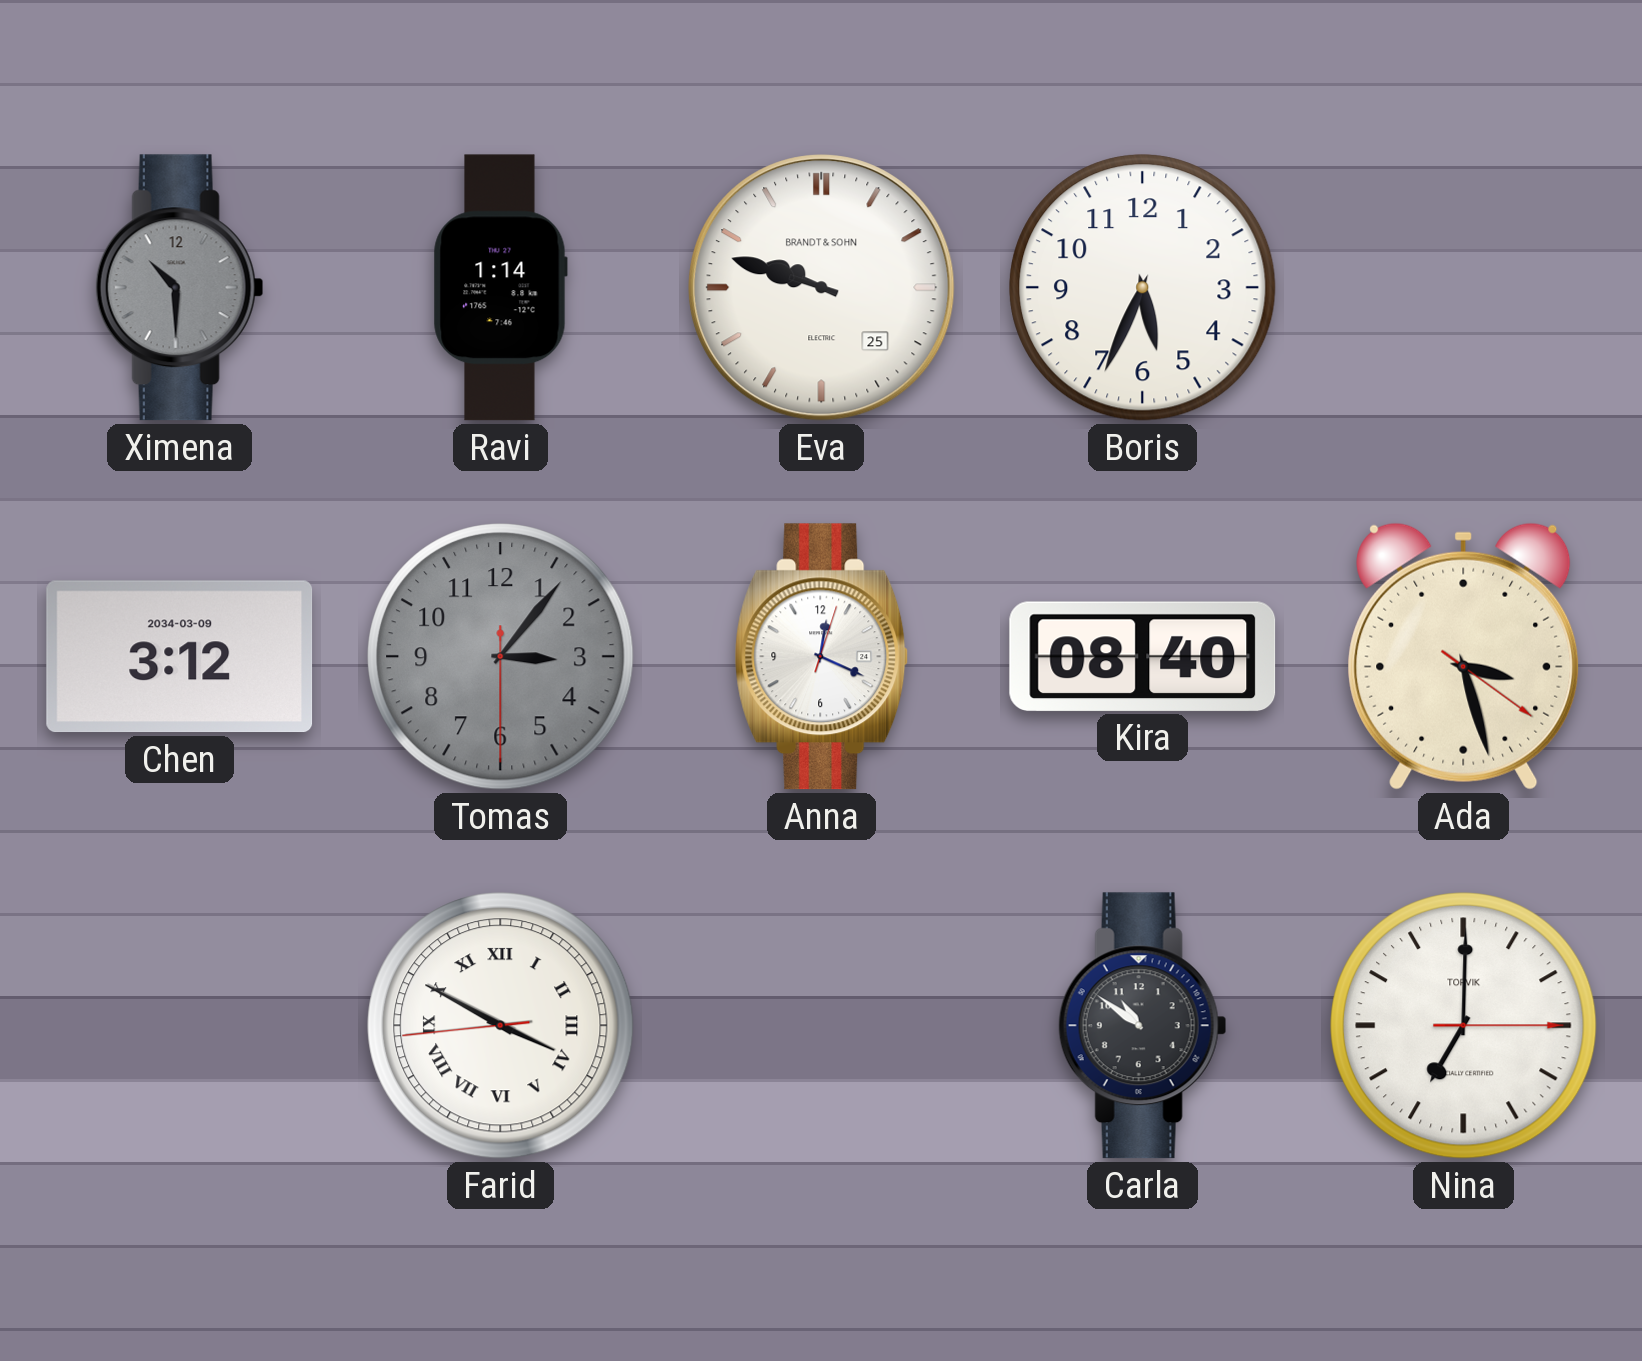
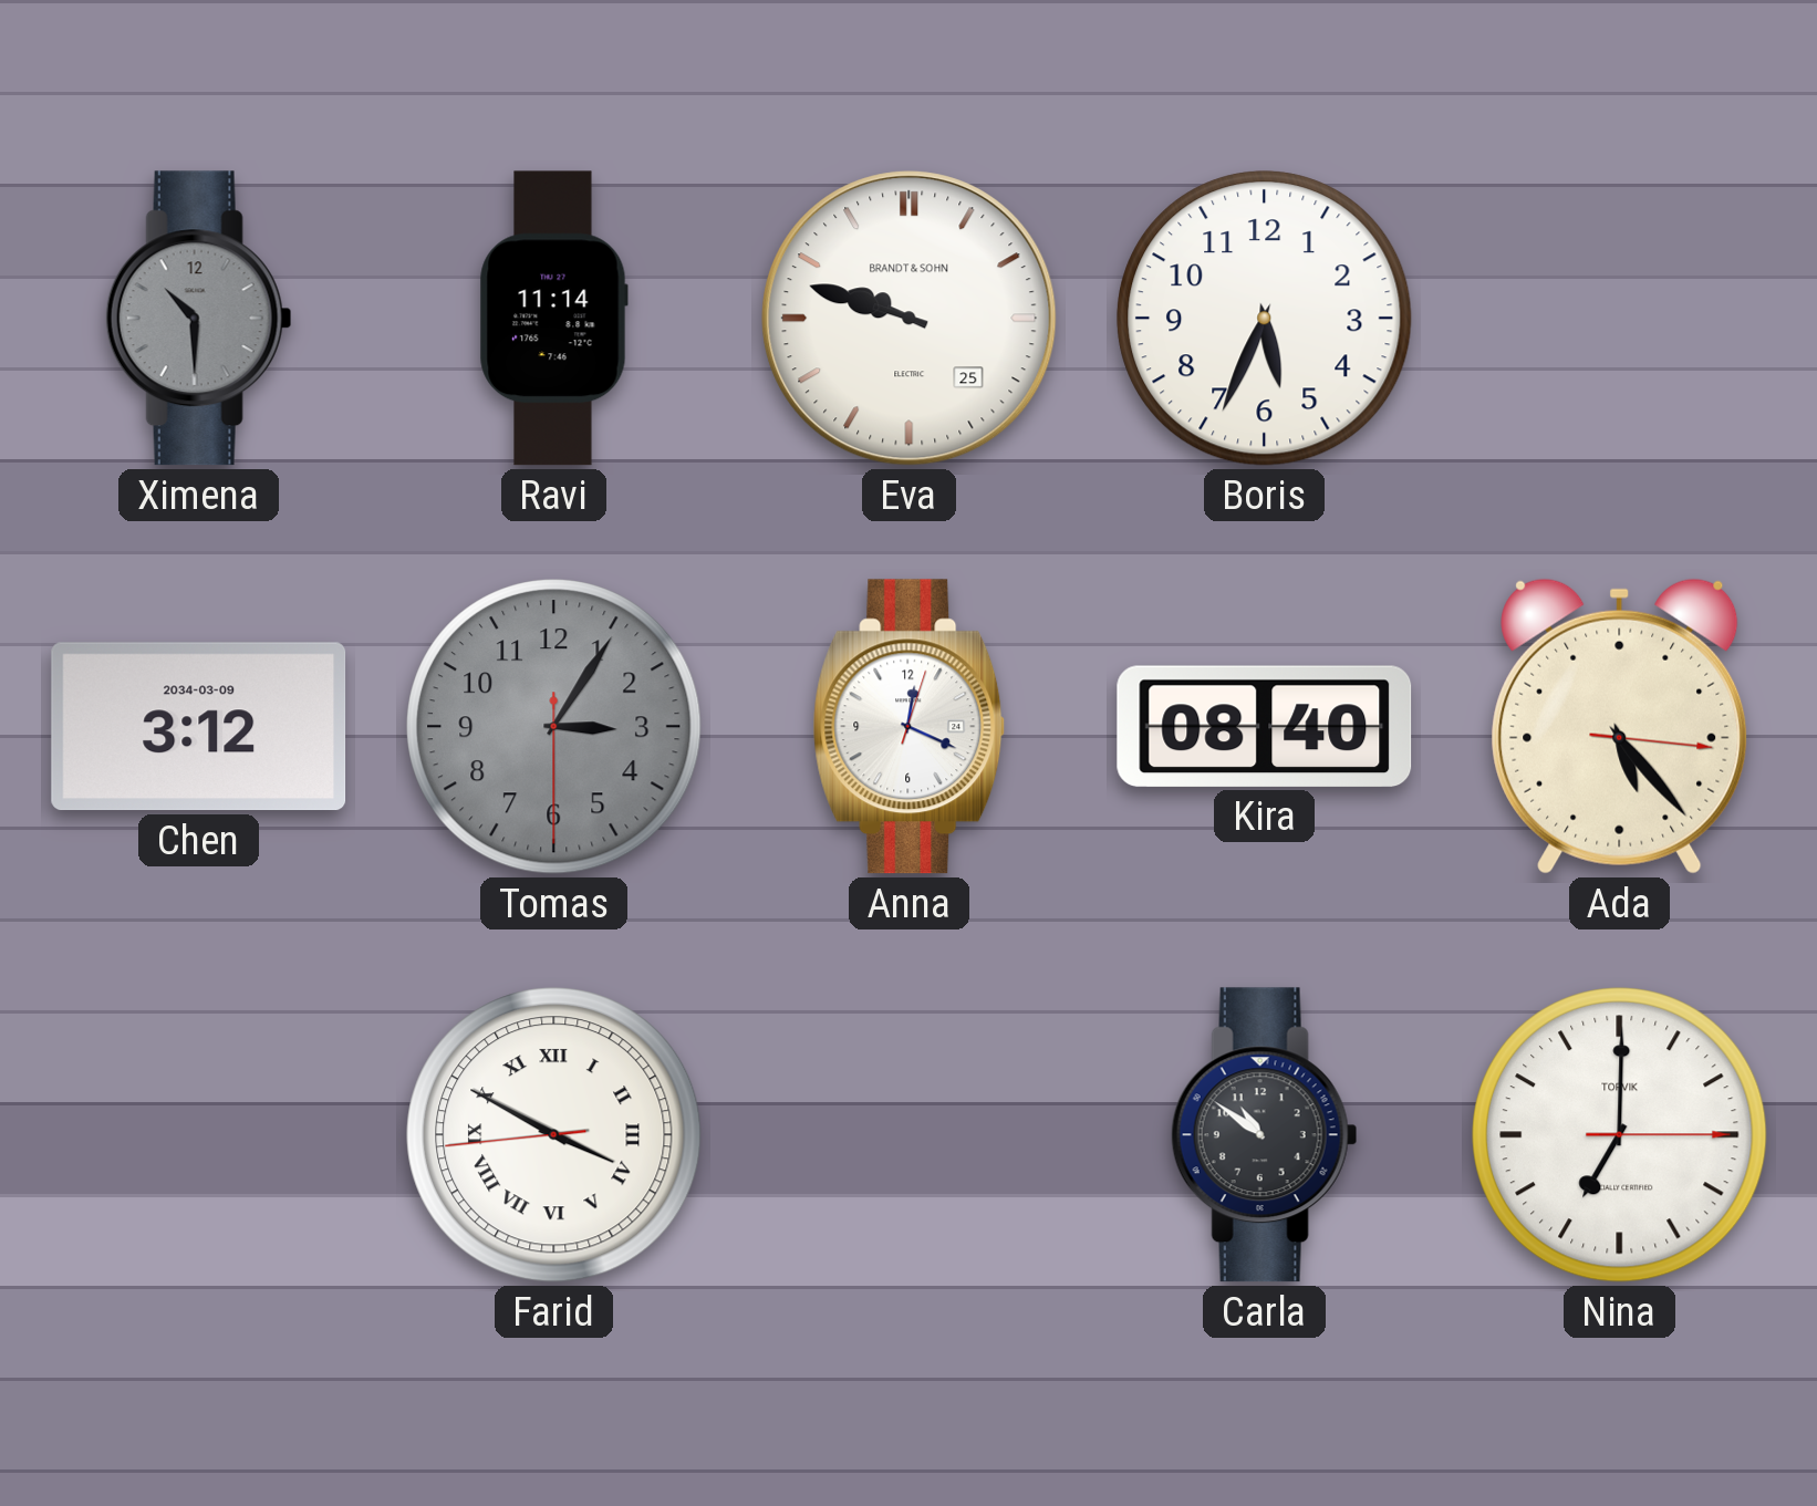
Ravi: 1:14 -> 11:14 (553, 319)
Tomas: 3:06 -> 3:05 (554, 727)
Ada: 3:27 -> 5:23 (1620, 726)
